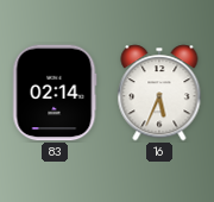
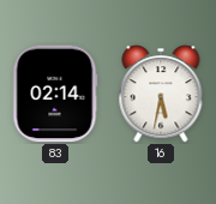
16: 5:34 -> 5:32 (161, 94)
